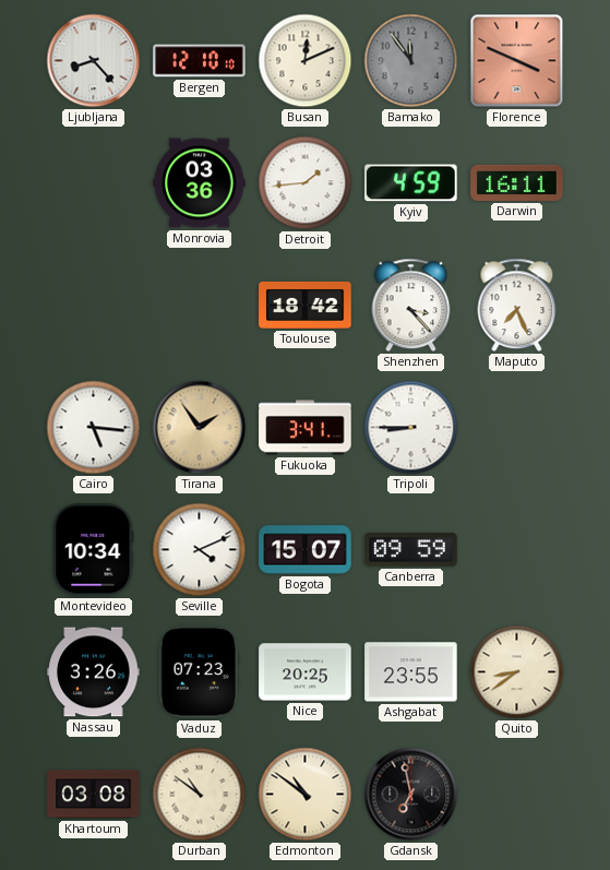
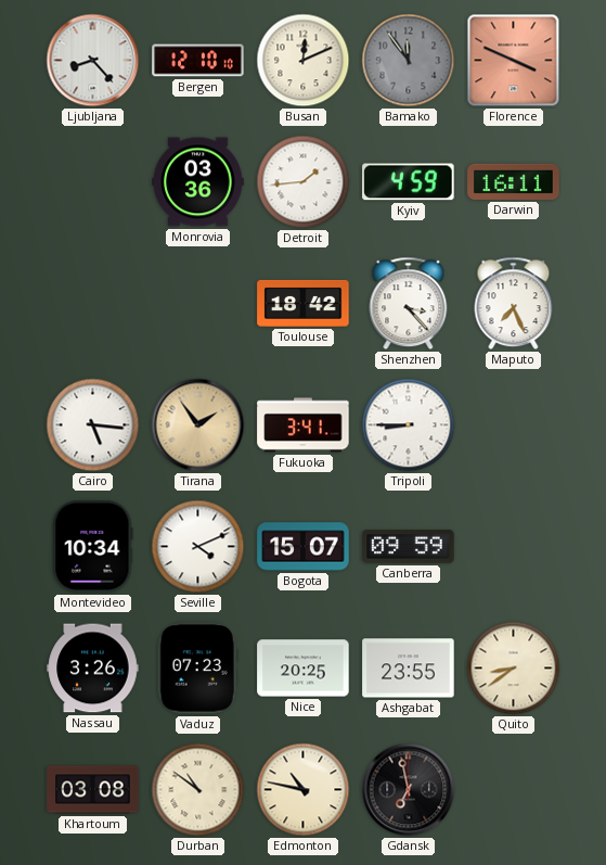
Edmonton: 10:51 -> 10:47 (304, 790)
